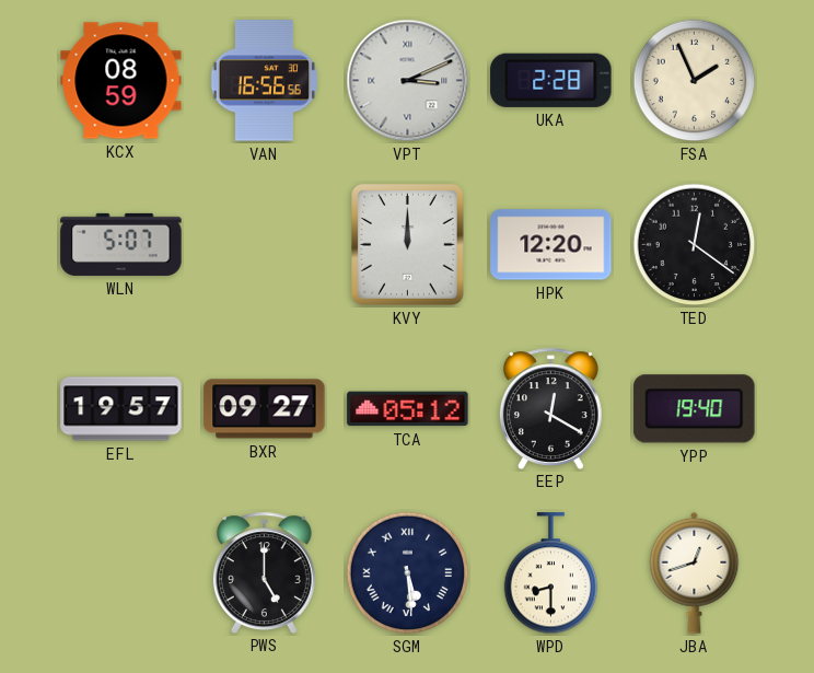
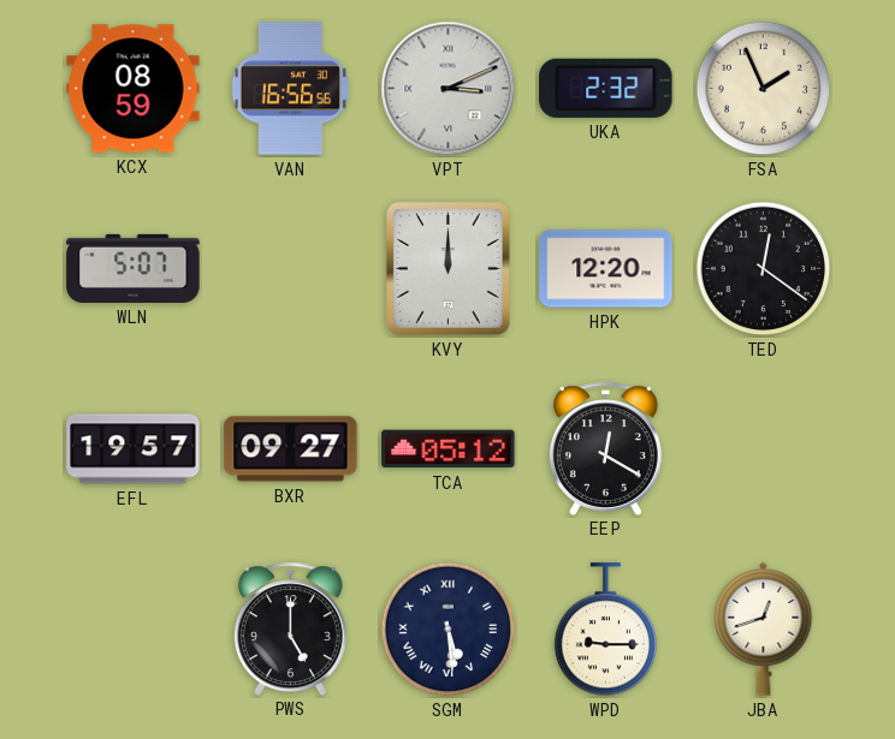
UKA: 2:28 -> 2:32 (606, 88)
YPP: 19:40 -> none (695, 409)
WPD: 8:30 -> 9:15 (606, 630)
